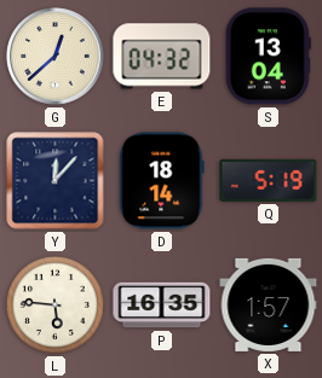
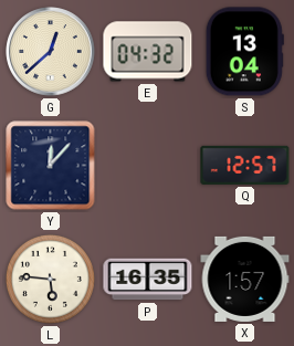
D: 18:14 -> none (162, 181)
Q: 5:19 -> 12:57 (245, 165)
